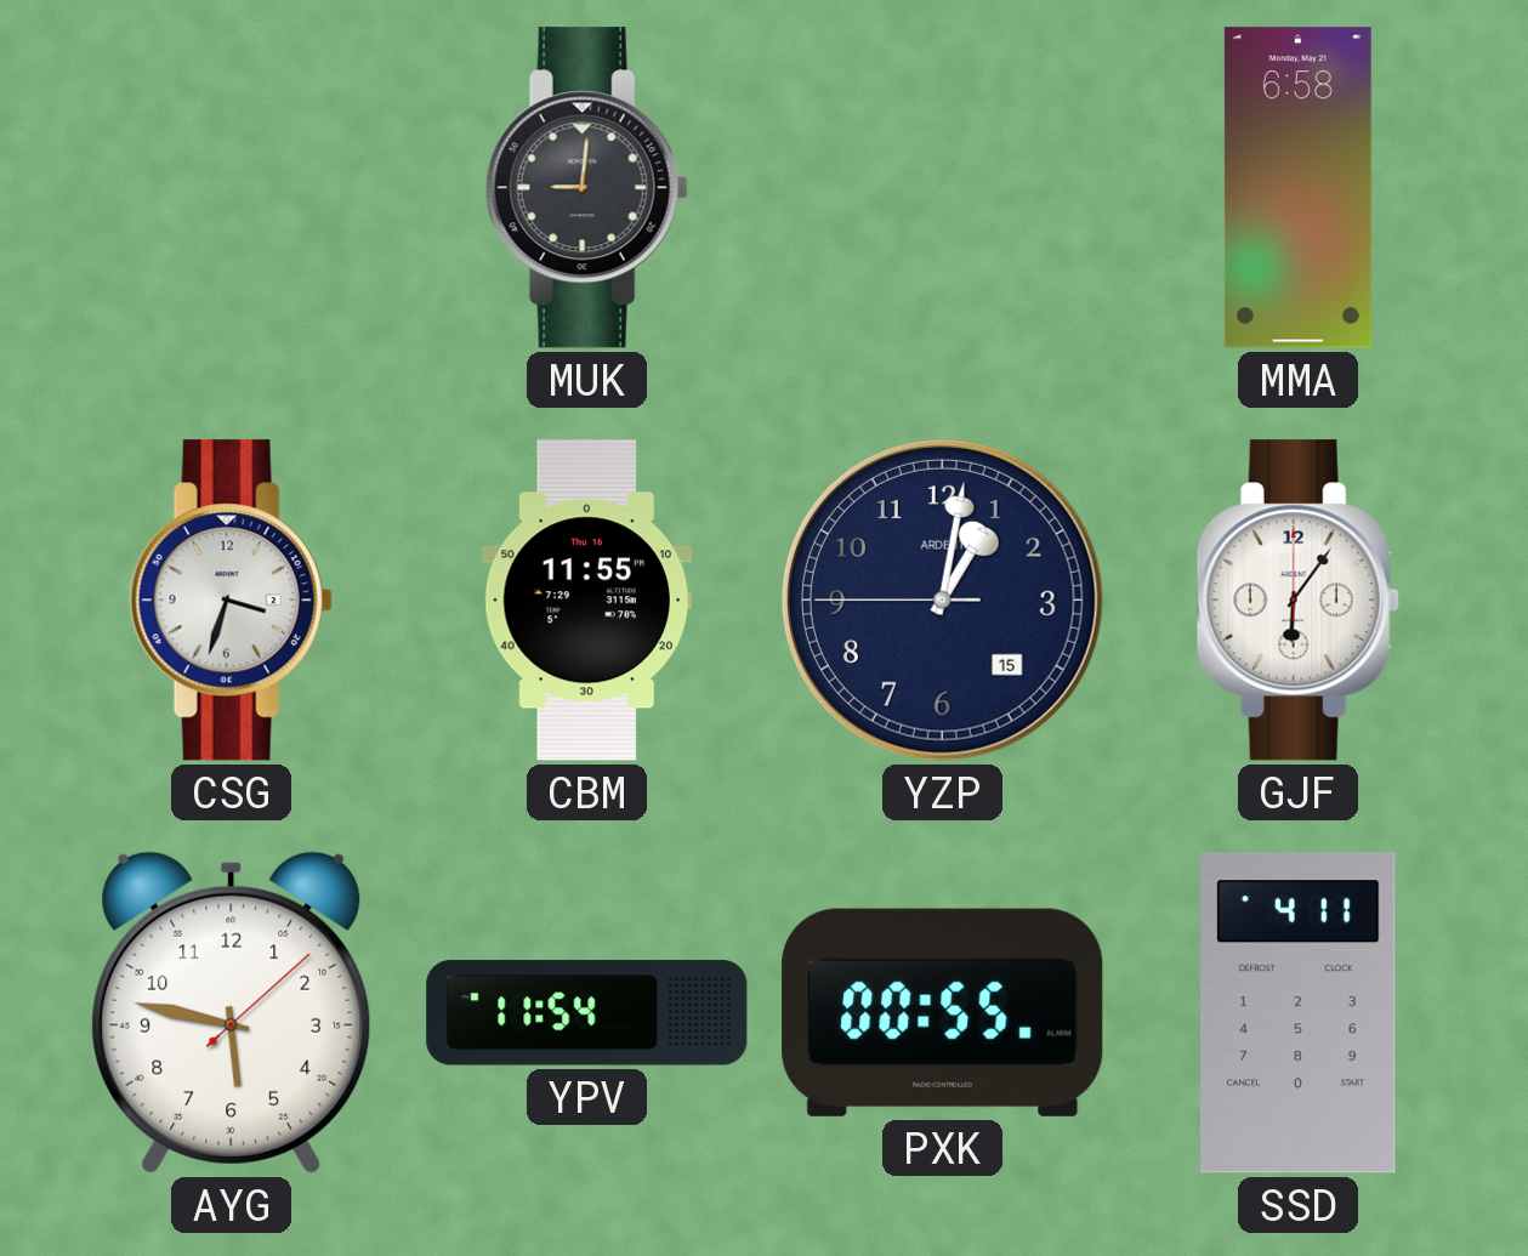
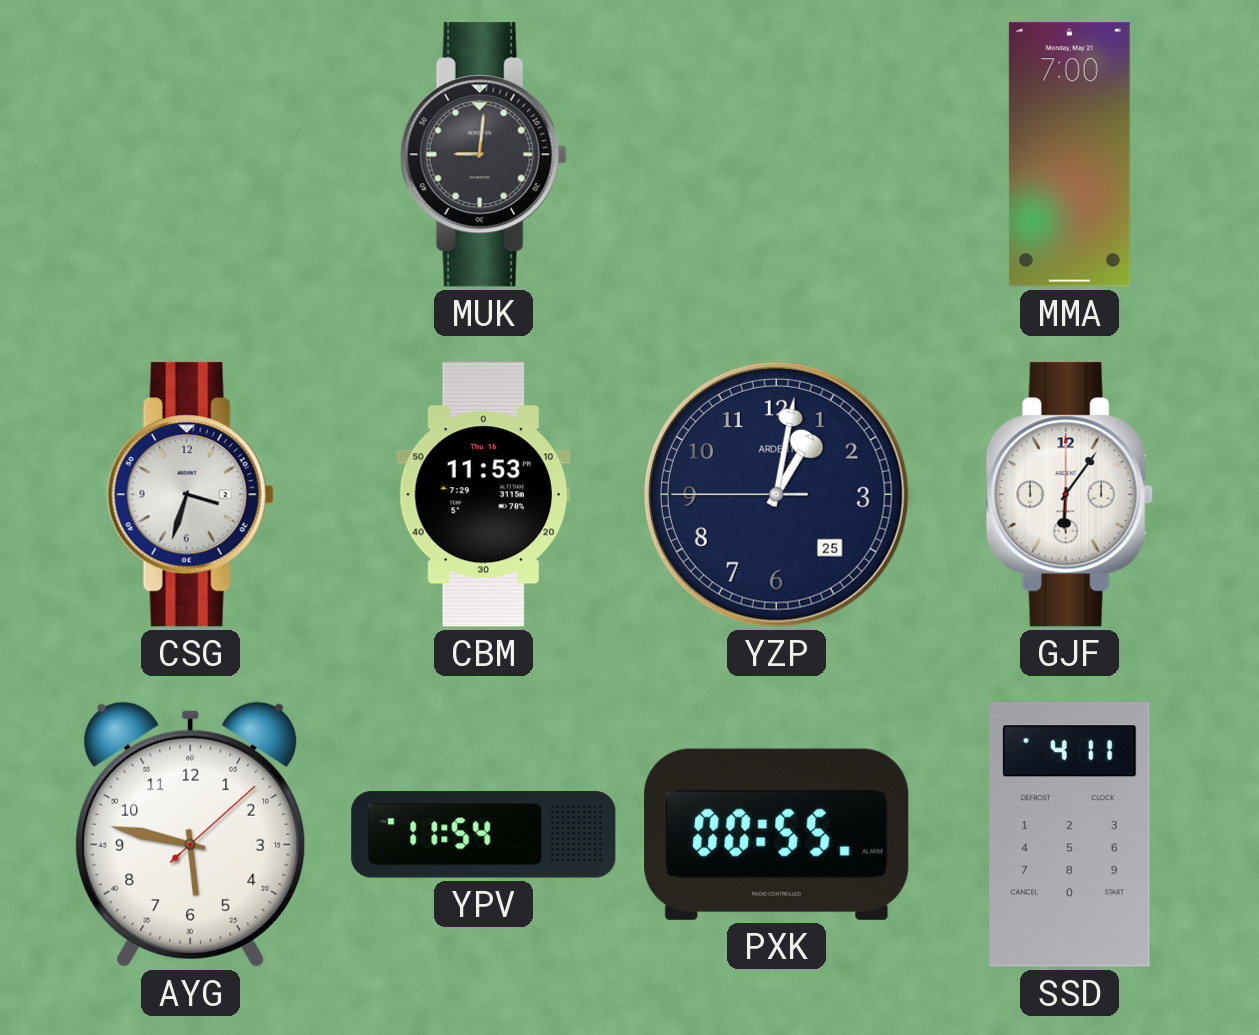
MMA: 6:58 -> 7:00 (1069, 155)
CBM: 11:55 -> 11:53 (484, 495)
YZP date: 15 -> 25 (776, 494)
